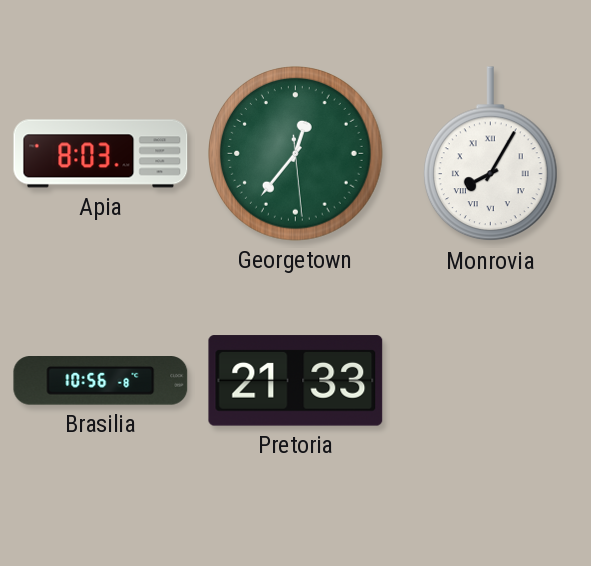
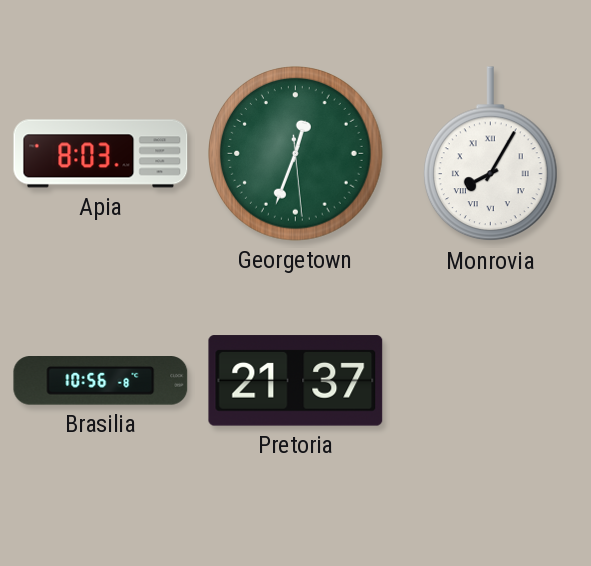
Georgetown: 12:36 -> 12:33 (296, 154)
Pretoria: 21:33 -> 21:37 (296, 381)
